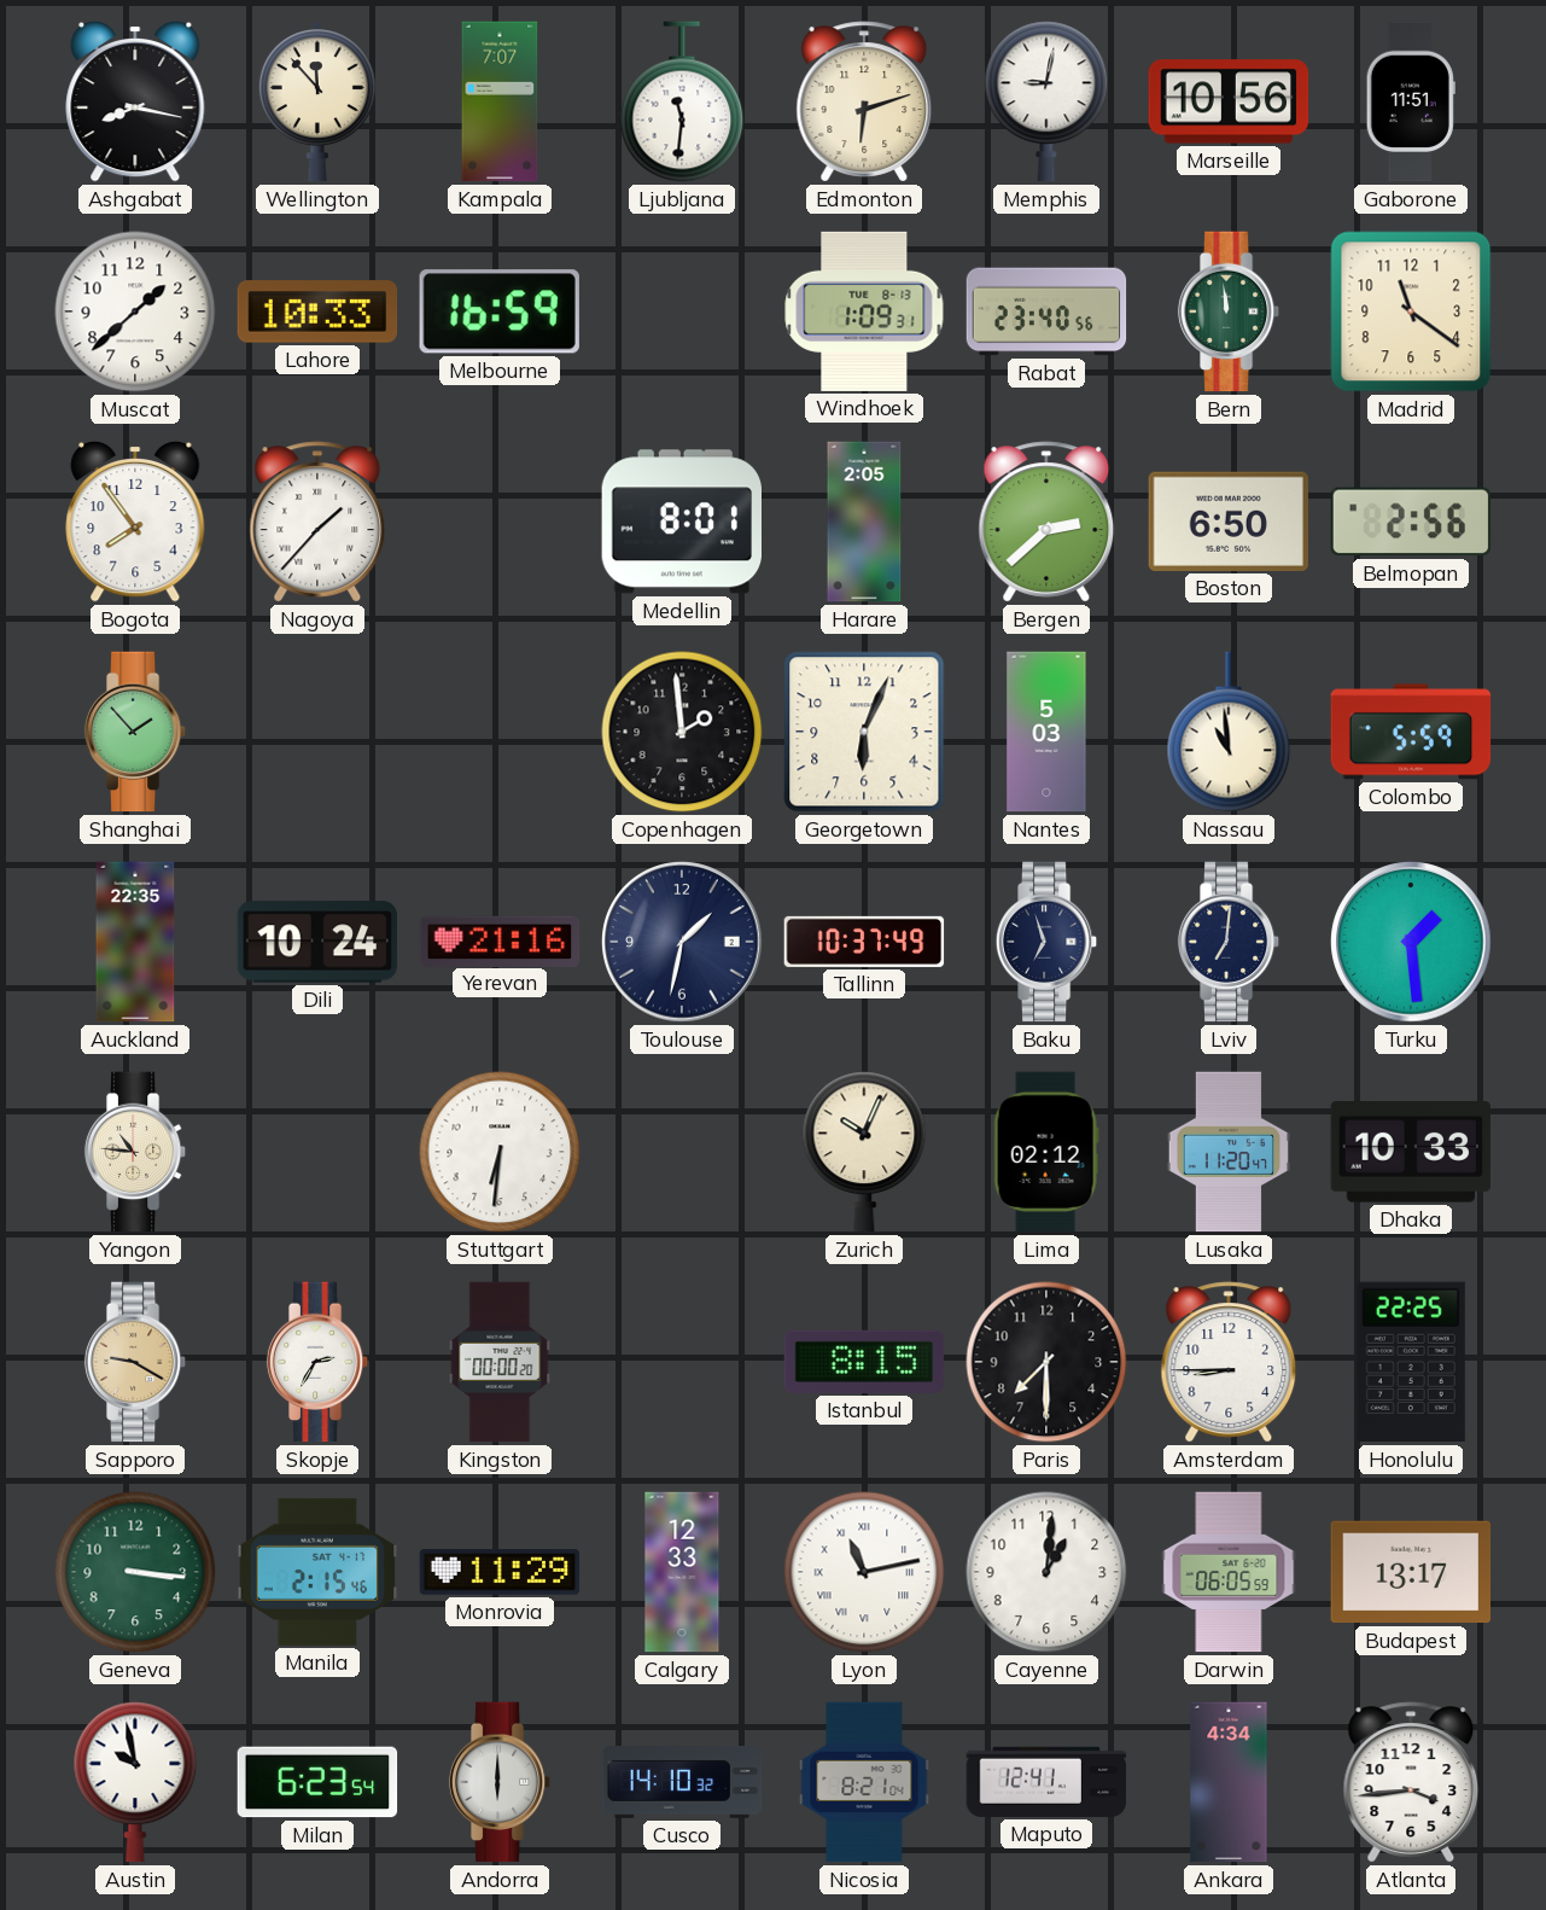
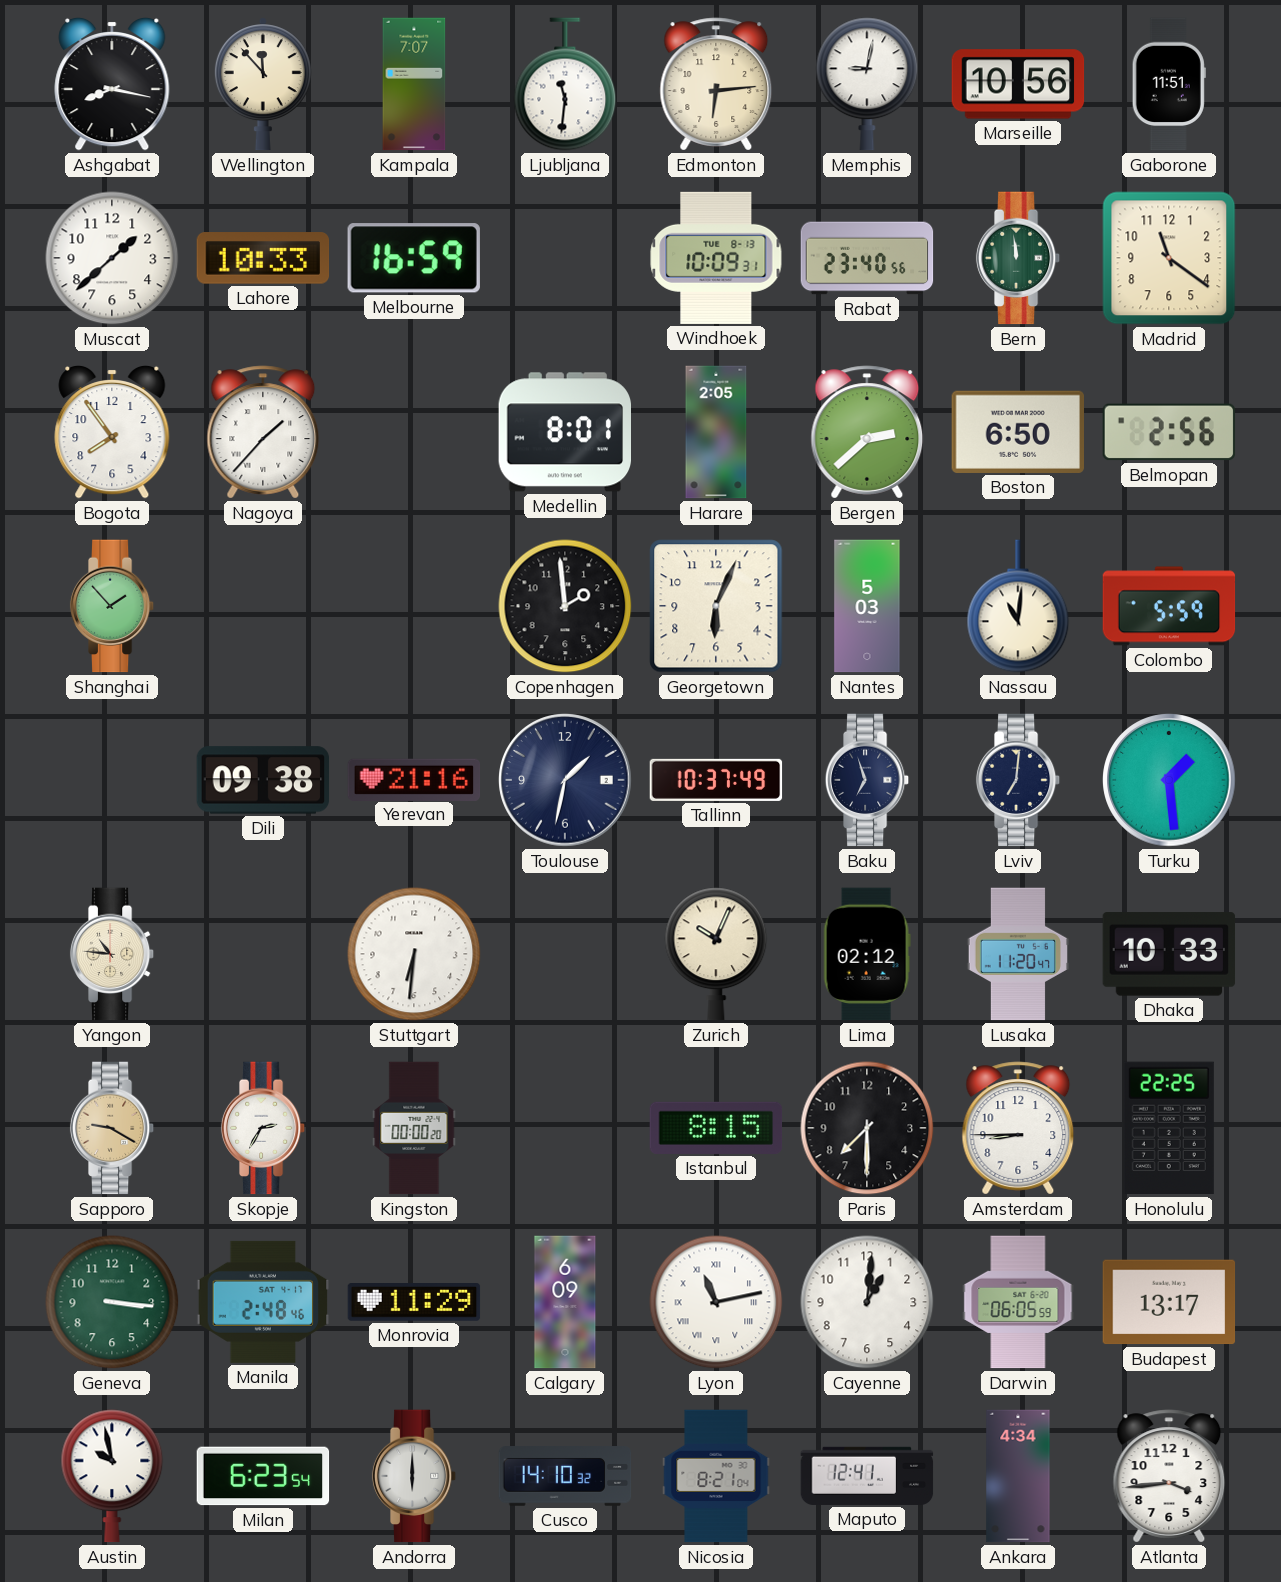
Edmonton: 6:12 -> 6:14 (716, 84)
Windhoek: 1:09 -> 10:09 (716, 258)
Nassau: 10:59 -> 11:01 (1018, 606)
Auckland: 22:35 -> none (135, 942)
Dili: 10:24 -> 09:38 (263, 780)
Manila: 2:15 -> 2:48 (263, 1302)
Calgary: 12:33 -> 6:09 (565, 1302)
